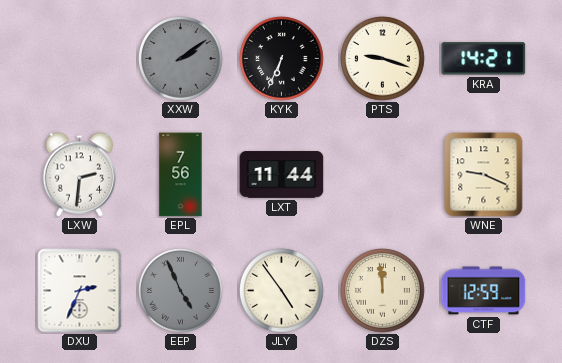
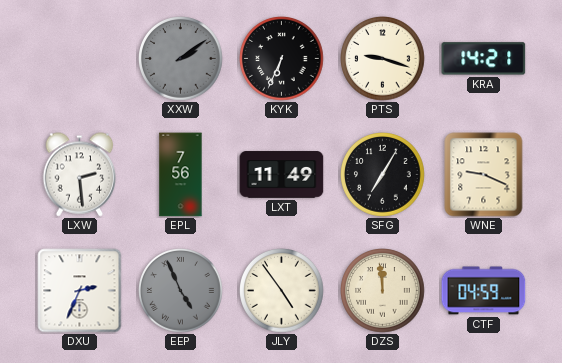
LXW: 2:31 -> 2:29 (80, 175)
LXT: 11:44 -> 11:49 (282, 175)
SFG: none -> 7:05 (383, 175)
CTF: 12:59 -> 04:59 (484, 291)
